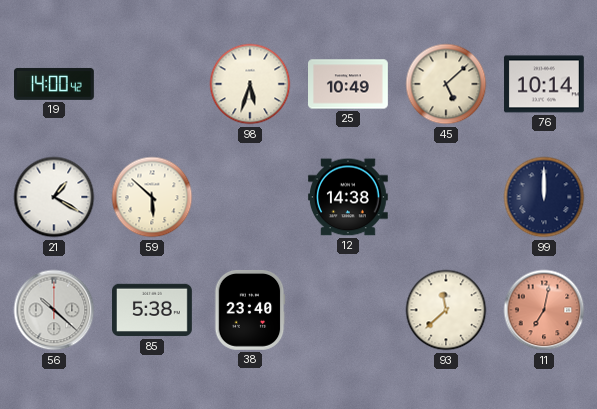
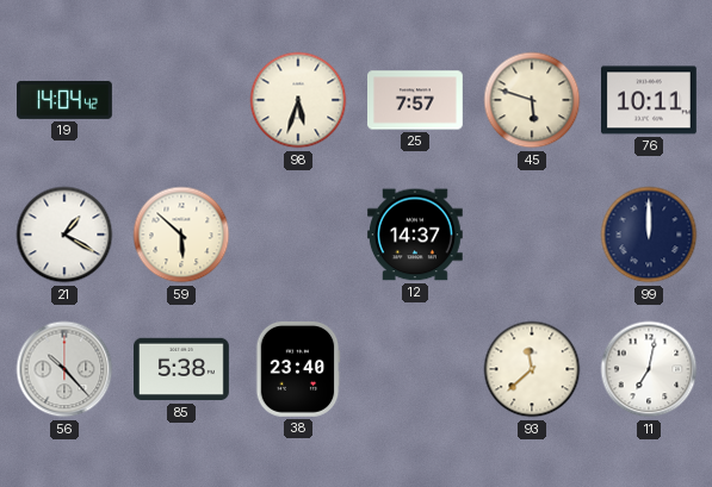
19: 14:00 -> 14:04 (66, 100)
25: 10:49 -> 7:57 (416, 100)
45: 5:08 -> 5:48 (532, 100)
76: 10:14 -> 10:11 (650, 100)
12: 14:38 -> 14:37 (415, 235)
56: 10:22 -> 10:23 (64, 369)
11 dial: salmon -> white (649, 369)
